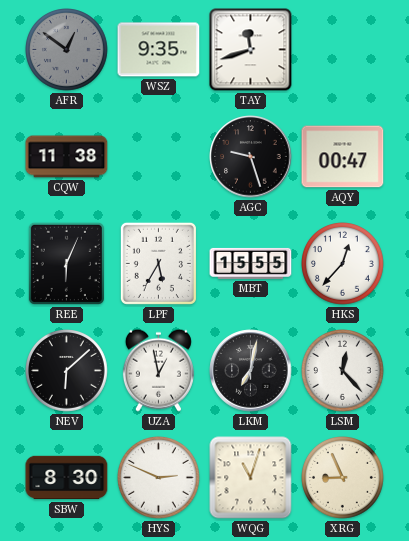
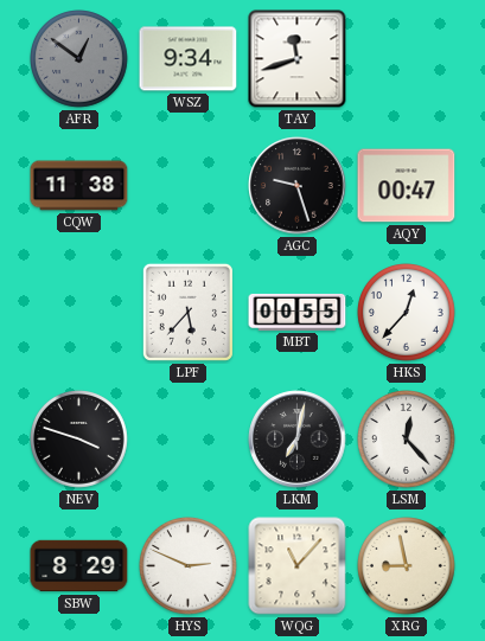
WSZ: 9:35 -> 9:34 (189, 59)
REE: 6:04 -> none (66, 263)
LPF: 5:35 -> 5:37 (187, 312)
MBT: 15:55 -> 00:55 (298, 312)
NEV: 6:08 -> 3:48 (79, 440)
UZA: 12:58 -> none (158, 370)
SBW: 8:30 -> 8:29 (79, 566)
WQG: 11:03 -> 11:07 (298, 566)
XRG: 8:56 -> 8:58 (407, 566)
